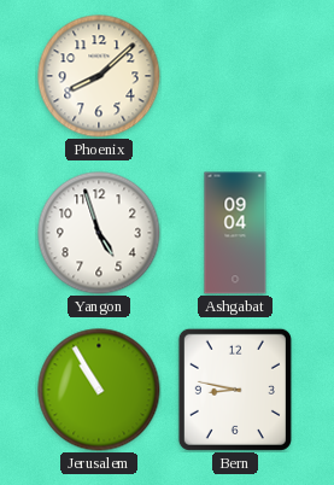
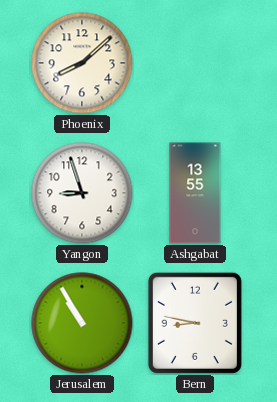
Yangon: 4:57 -> 8:57 (82, 193)
Ashgabat: 09:04 -> 13:55 (195, 193)
